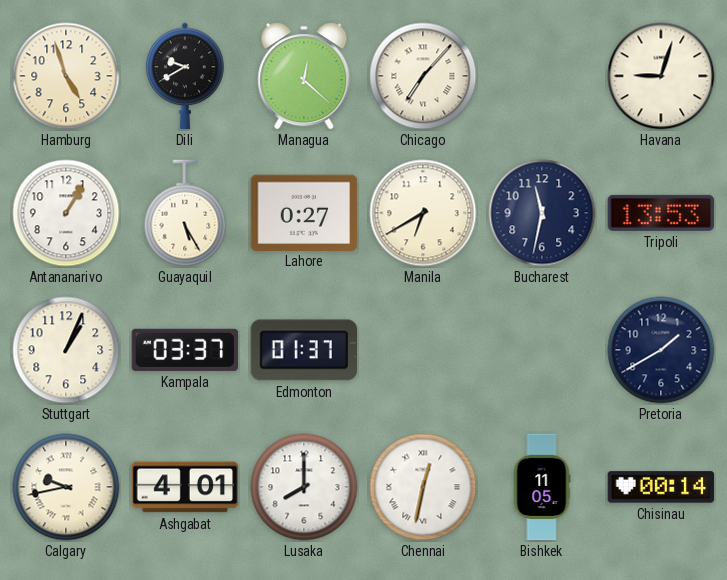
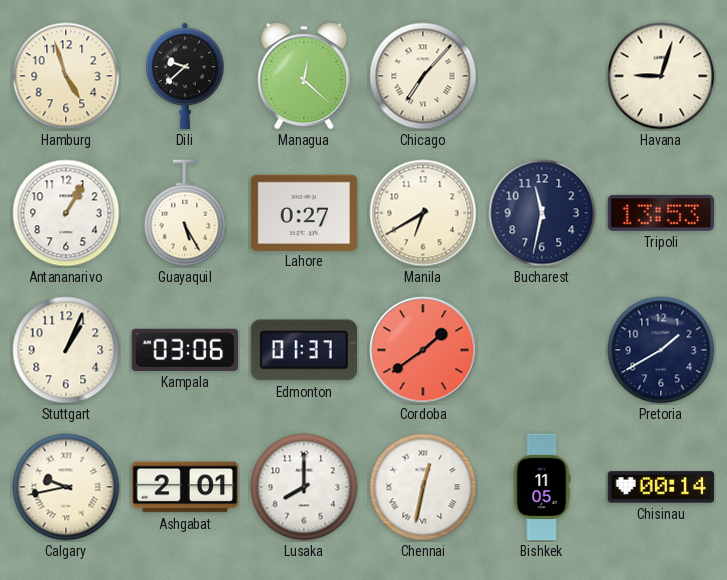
Dili: 9:40 -> 9:38 (185, 76)
Kampala: 03:37 -> 03:06 (184, 350)
Cordoba: none -> 1:39 (423, 350)
Ashgabat: 4:01 -> 2:01 (185, 487)
